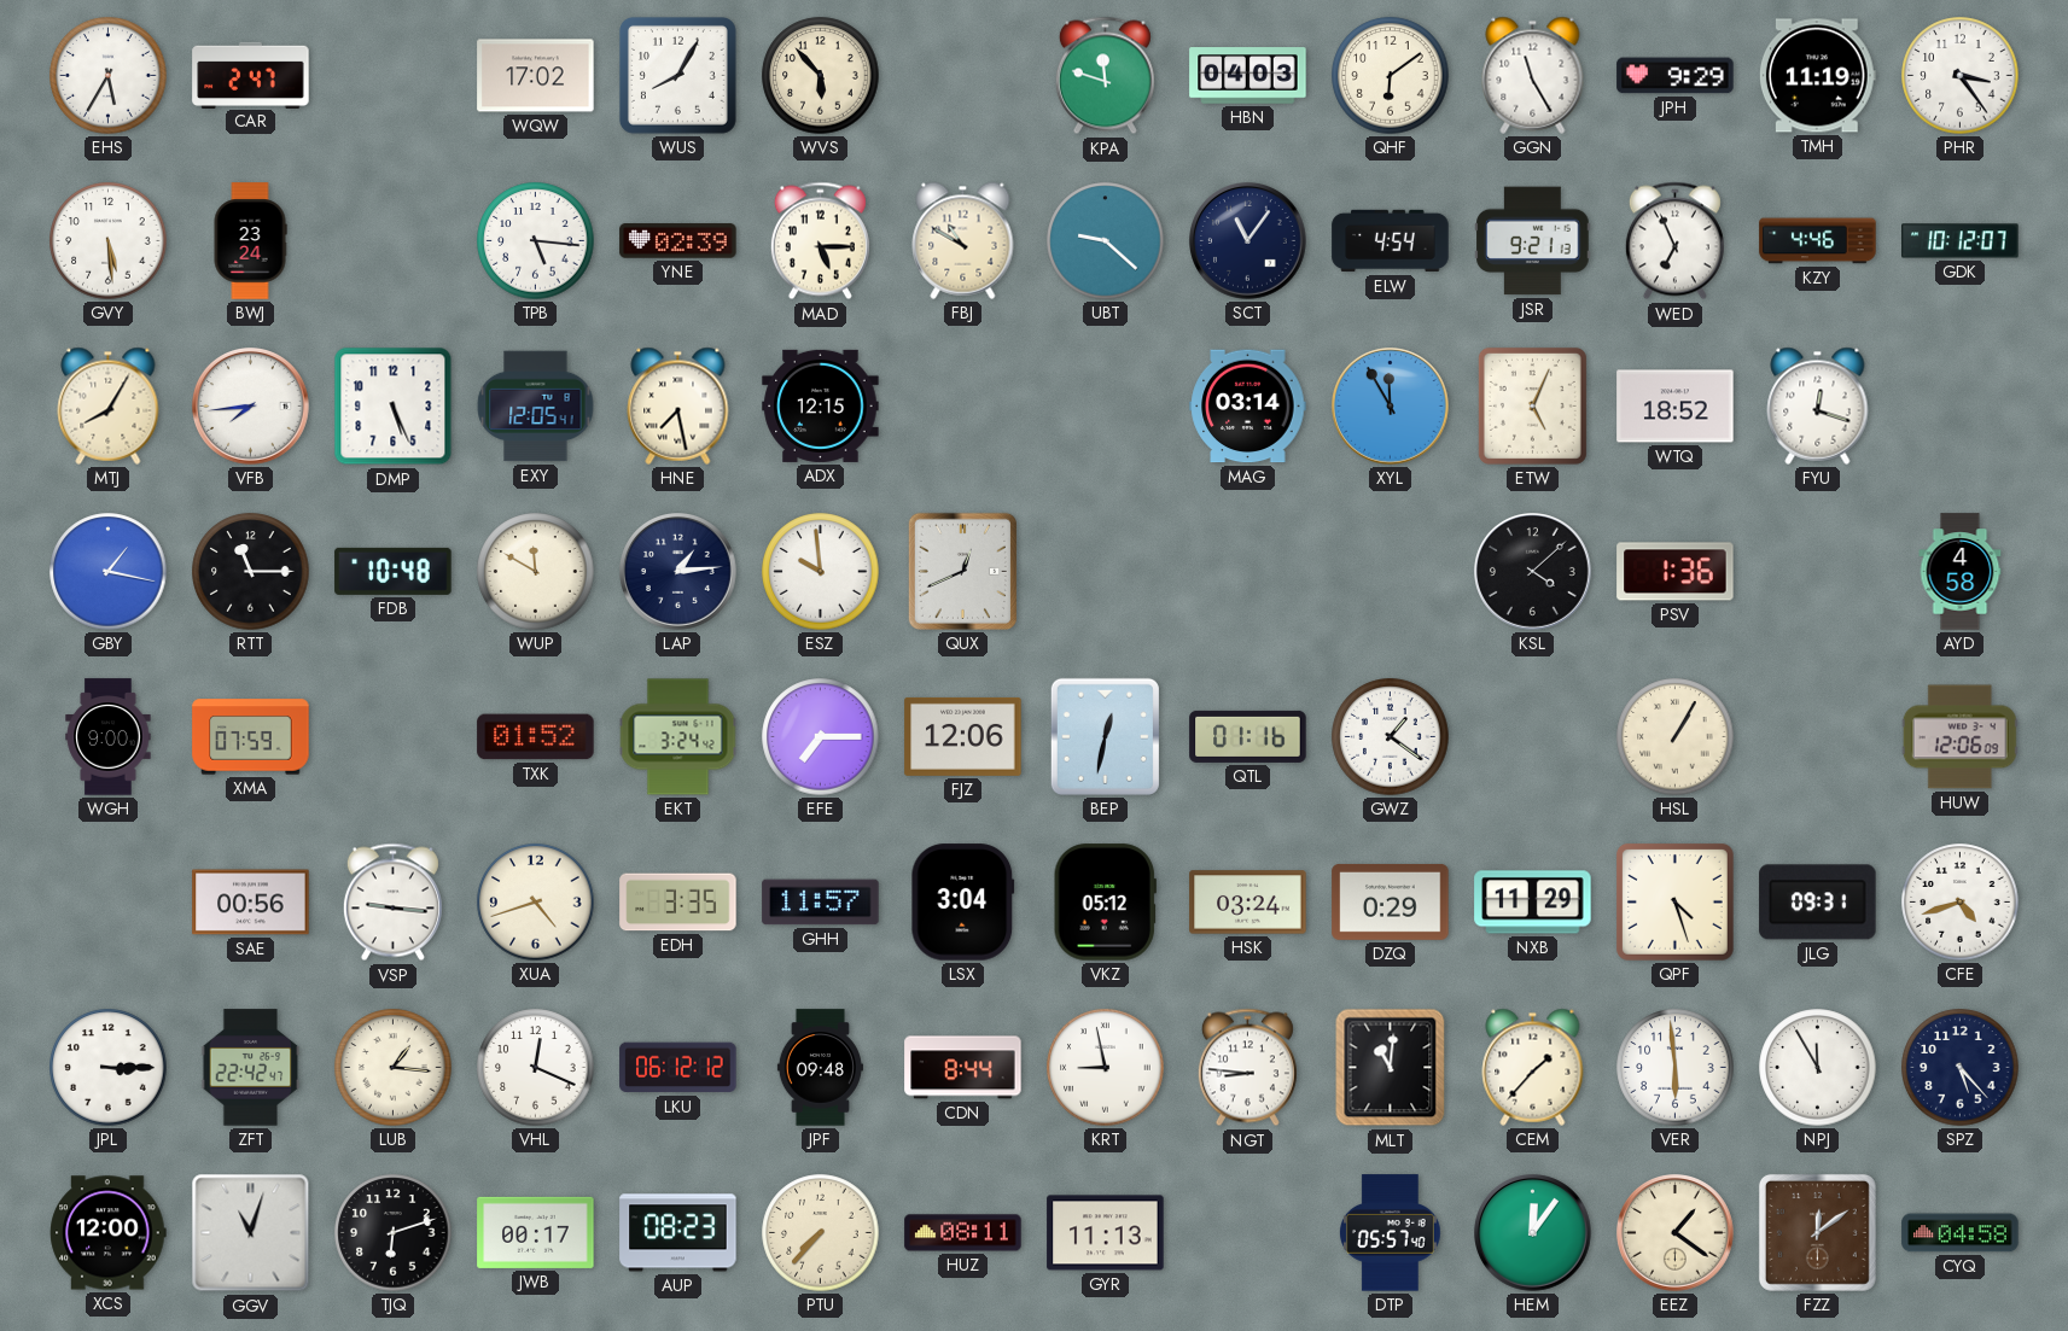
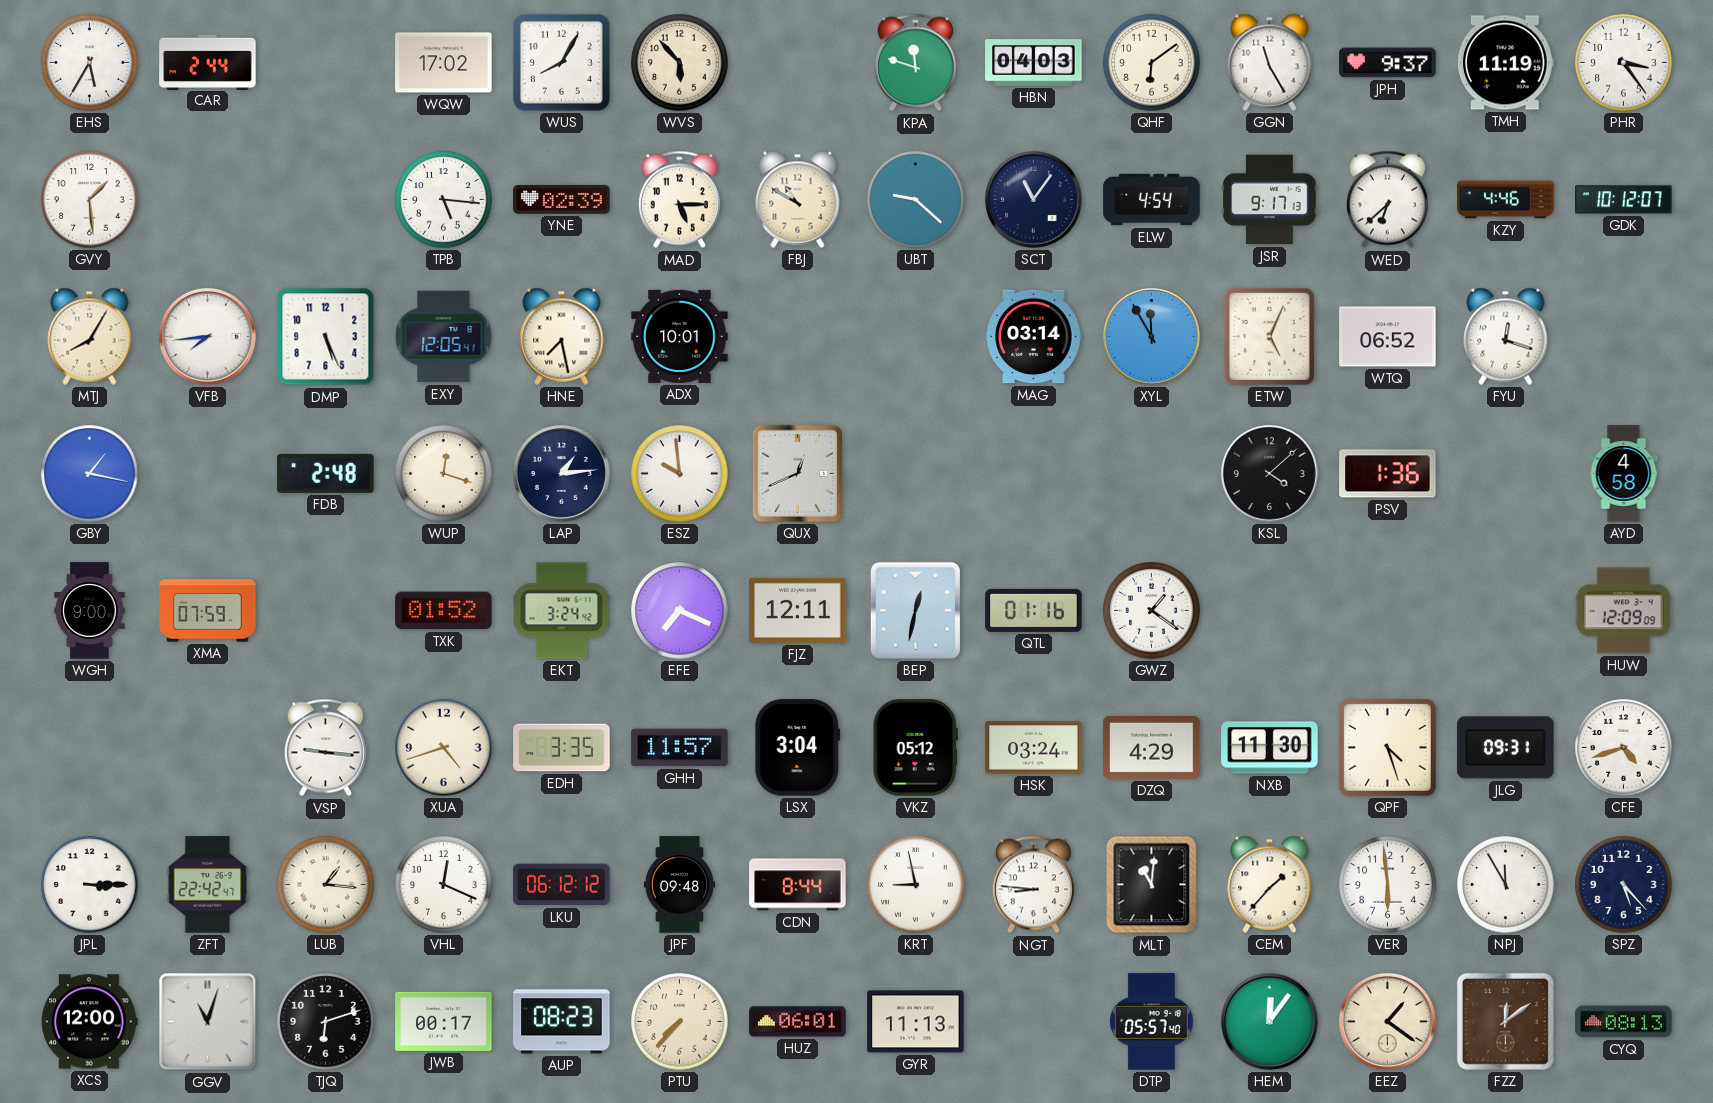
CAR: 2:47 -> 2:44 (208, 62)
JPH: 9:29 -> 9:37 (1388, 63)
GVY: 5:29 -> 1:29 (90, 200)
BWJ: 23:24 -> none (250, 241)
JSR: 9:21 -> 9:17 (1270, 200)
WED: 6:56 -> 6:38 (1387, 200)
ADX: 12:15 -> 10:01 (680, 336)
WTQ: 18:52 -> 06:52 (1388, 337)
RTT: 11:15 -> none (251, 572)
FDB: 10:48 -> 2:48 (326, 473)
WUP: 11:50 -> 12:18 (444, 474)
EFE: 7:15 -> 7:19 (680, 611)
FJZ: 12:06 -> 12:11 (798, 610)
HSL: 1:05 -> none (1676, 737)
HUW: 12:06 -> 12:09 (1623, 611)
SAE: 00:56 -> none (251, 903)
DZQ: 0:29 -> 4:29 (1152, 747)
NXB: 11:29 -> 11:30 (1270, 748)
HUZ: 08:11 -> 06:01 (798, 1022)
CYQ: 04:58 -> 08:13 (1624, 1022)
